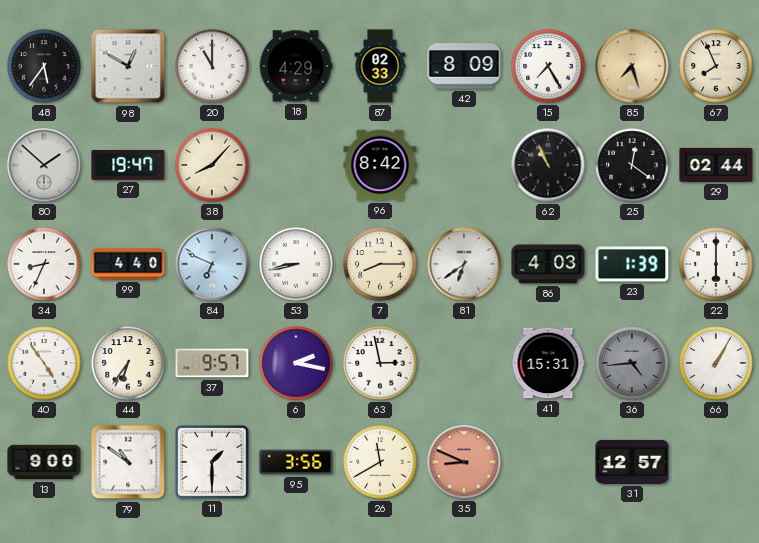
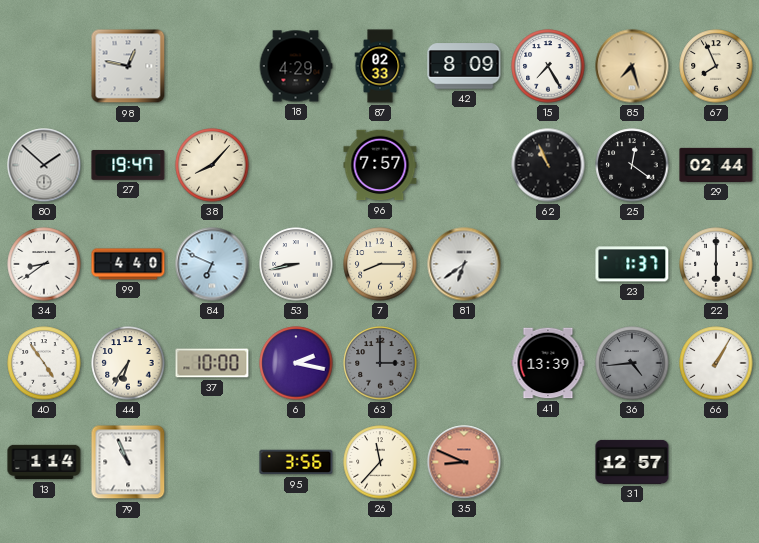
48: 5:36 -> none (44, 66)
98: 12:50 -> 12:47 (128, 66)
20: 11:00 -> none (212, 66)
96: 8:42 -> 7:57 (380, 165)
34: 8:34 -> 8:39 (44, 264)
86: 4:03 -> none (548, 264)
23: 1:39 -> 1:37 (632, 264)
37: 9:57 -> 10:00 (212, 363)
63: 2:58 -> 3:00 (380, 363)
63 dial: white -> grey (380, 363)
41: 15:31 -> 13:39 (548, 363)
13: 9:00 -> 1:14 (44, 462)
79: 10:51 -> 10:56 (128, 462)
11: 1:30 -> none (212, 462)
26: 11:40 -> 11:37 (380, 462)
